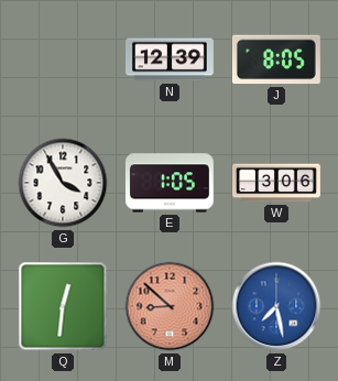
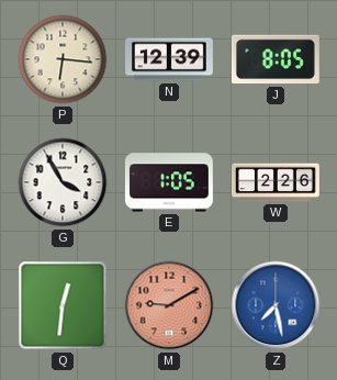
P: none -> 6:16 (63, 59)
W: 3:06 -> 2:26 (277, 182)
M: 8:52 -> 9:10 (169, 305)
